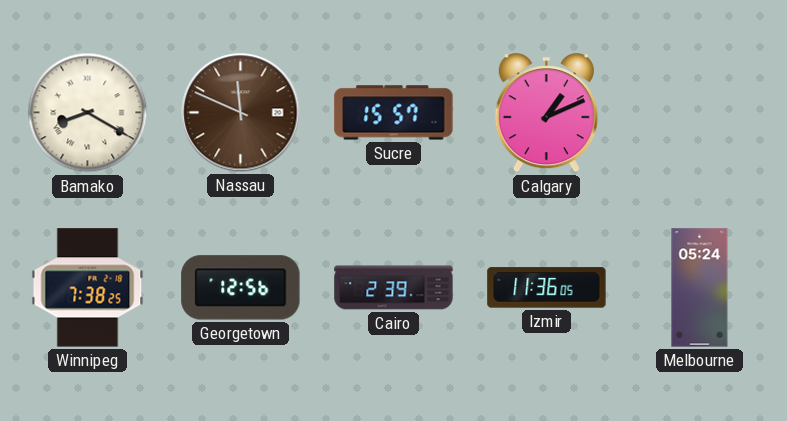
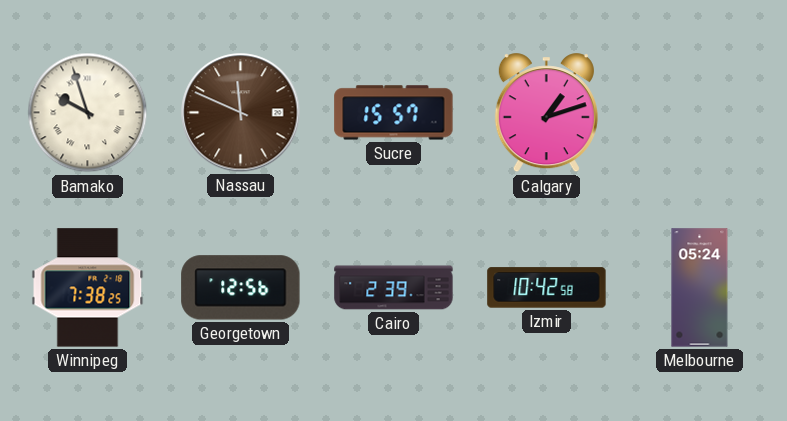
Bamako: 8:20 -> 9:57 (88, 113)
Calgary: 1:11 -> 1:12 (546, 113)
Izmir: 11:36 -> 10:42 (547, 288)
